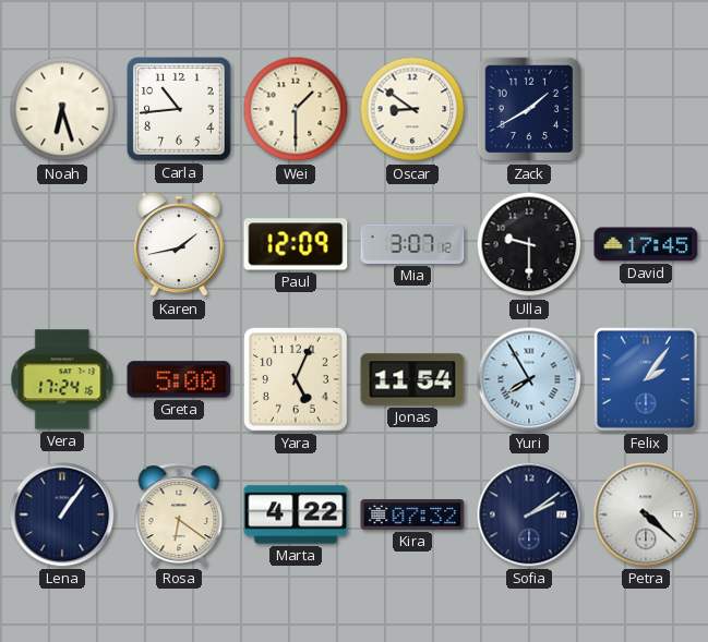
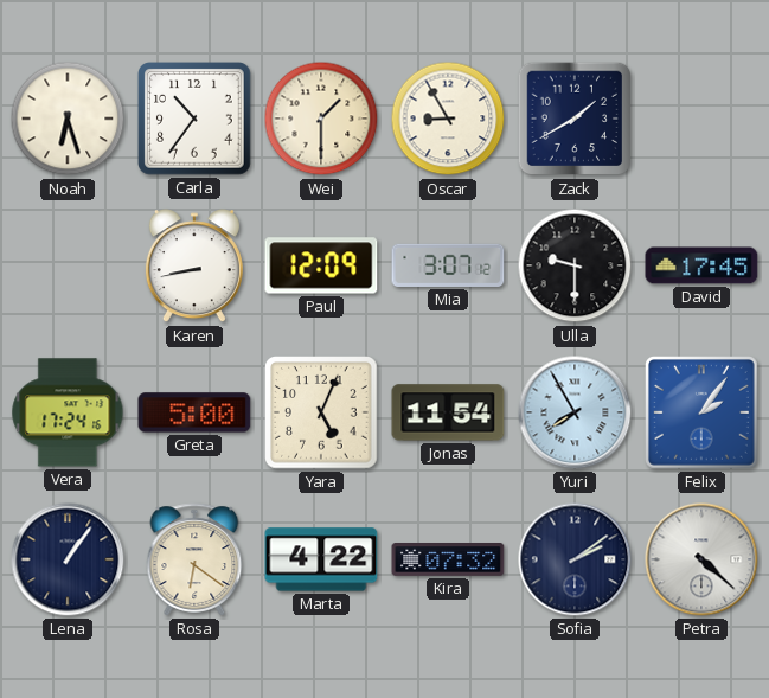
Carla: 10:44 -> 10:36 (196, 120)
Oscar: 8:51 -> 8:55 (448, 119)
Karen: 1:43 -> 8:43 (194, 267)
